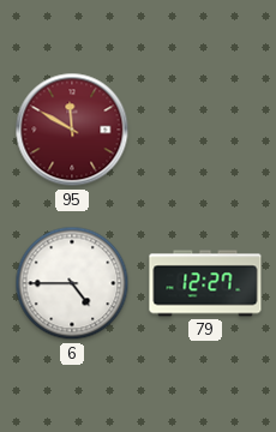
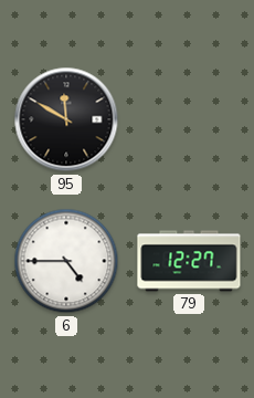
95 dial: burgundy -> black (66, 119)
